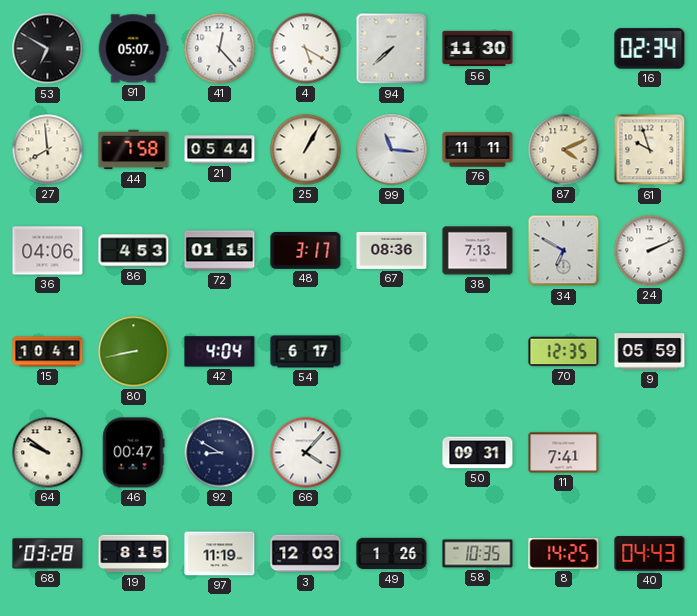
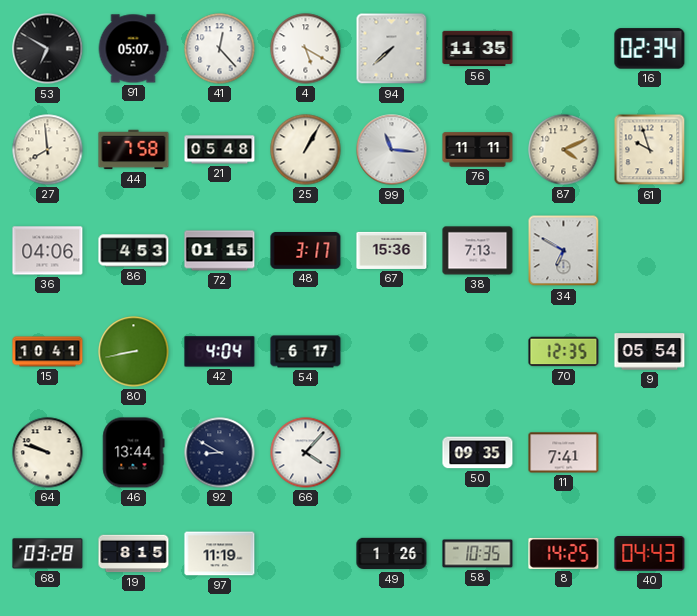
56: 11:30 -> 11:35 (478, 49)
21: 05:44 -> 05:48 (220, 150)
67: 08:36 -> 15:36 (392, 250)
24: 2:11 -> none (650, 251)
9: 05:59 -> 05:54 (650, 352)
64: 9:51 -> 9:48 (48, 453)
46: 00:47 -> 13:44 (134, 453)
50: 09:31 -> 09:35 (478, 453)
3: 12:03 -> none (306, 554)
